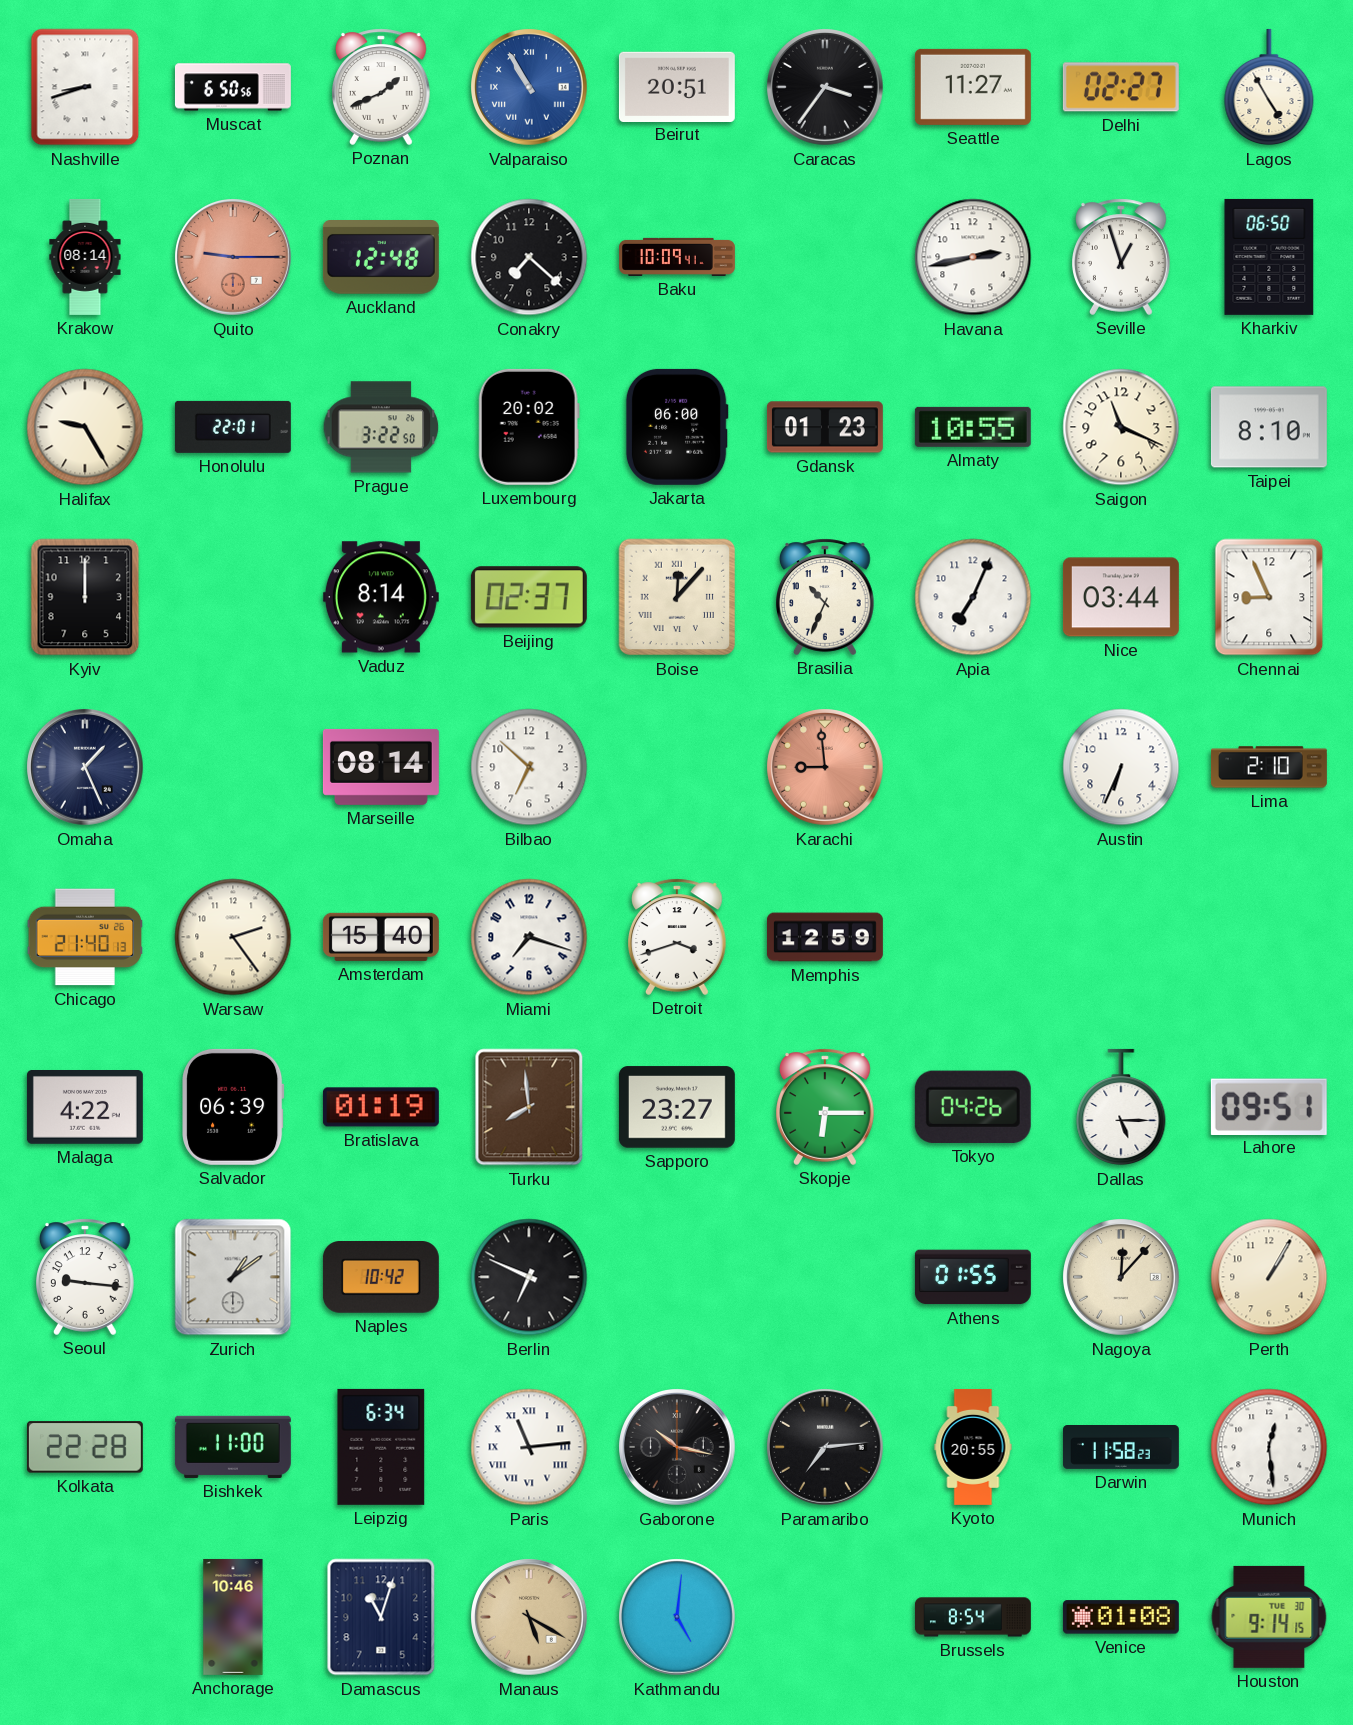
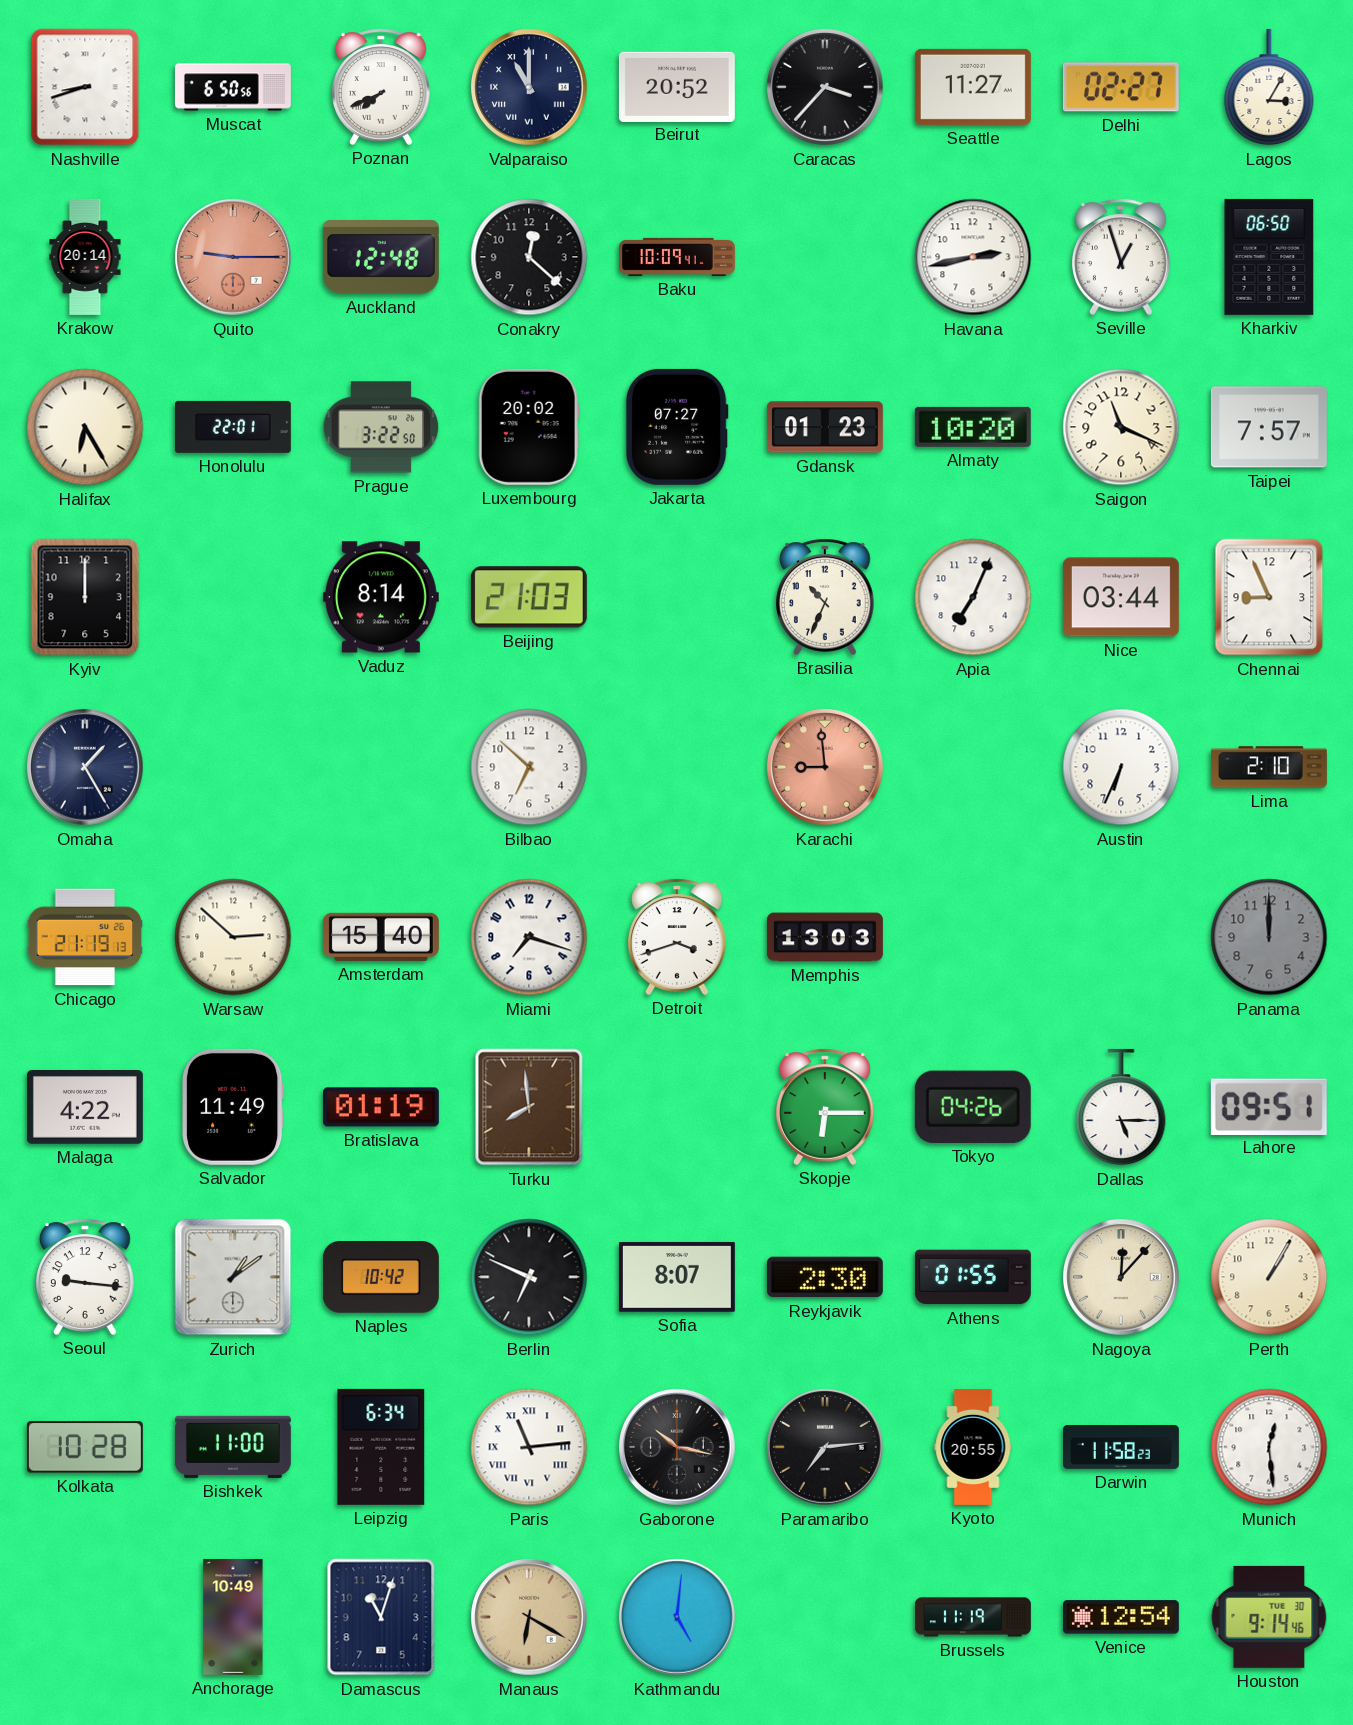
Poznan: 1:41 -> 7:41 (382, 87)
Valparaiso: 10:55 -> 11:00 (529, 87)
Valparaiso dial: blue -> navy (529, 87)
Beirut: 20:51 -> 20:52 (677, 86)
Caracas: 3:36 -> 3:37 (825, 87)
Lagos: 4:55 -> 3:05 (1269, 87)
Krakow: 08:14 -> 20:14 (85, 257)
Conakry: 7:22 -> 12:22 (529, 257)
Halifax: 9:25 -> 6:25 (85, 427)
Jakarta: 06:00 -> 07:27 (677, 427)
Almaty: 10:55 -> 10:20 (973, 427)
Taipei: 8:10 -> 7:57 (1269, 427)
Beijing: 02:37 -> 21:03 (529, 597)
Boise: 12:07 -> none (677, 597)
Omaha: 1:26 -> 1:25 (85, 767)
Marseille: 08:14 -> none (381, 767)
Chicago: 21:40 -> 21:19 (85, 937)
Warsaw: 2:24 -> 2:52 (233, 937)
Memphis: 12:59 -> 13:03 (825, 937)
Panama: none -> 12:00 (1269, 937)
Salvador: 06:39 -> 11:49 (233, 1107)
Sapporo: 23:27 -> none (677, 1107)
Sofia: none -> 8:07 (677, 1277)
Reykjavik: none -> 2:30 (825, 1277)
Kolkata: 22:28 -> 10:28 (85, 1447)
Anchorage: 10:46 -> 10:49 (233, 1617)
Manaus: 5:20 -> 6:20 (529, 1617)
Brussels: 8:54 -> 11:19 (973, 1617)
Venice: 01:08 -> 12:54 (1121, 1617)
Houston: 9:14:15 -> 9:14:46 (1269, 1617)
